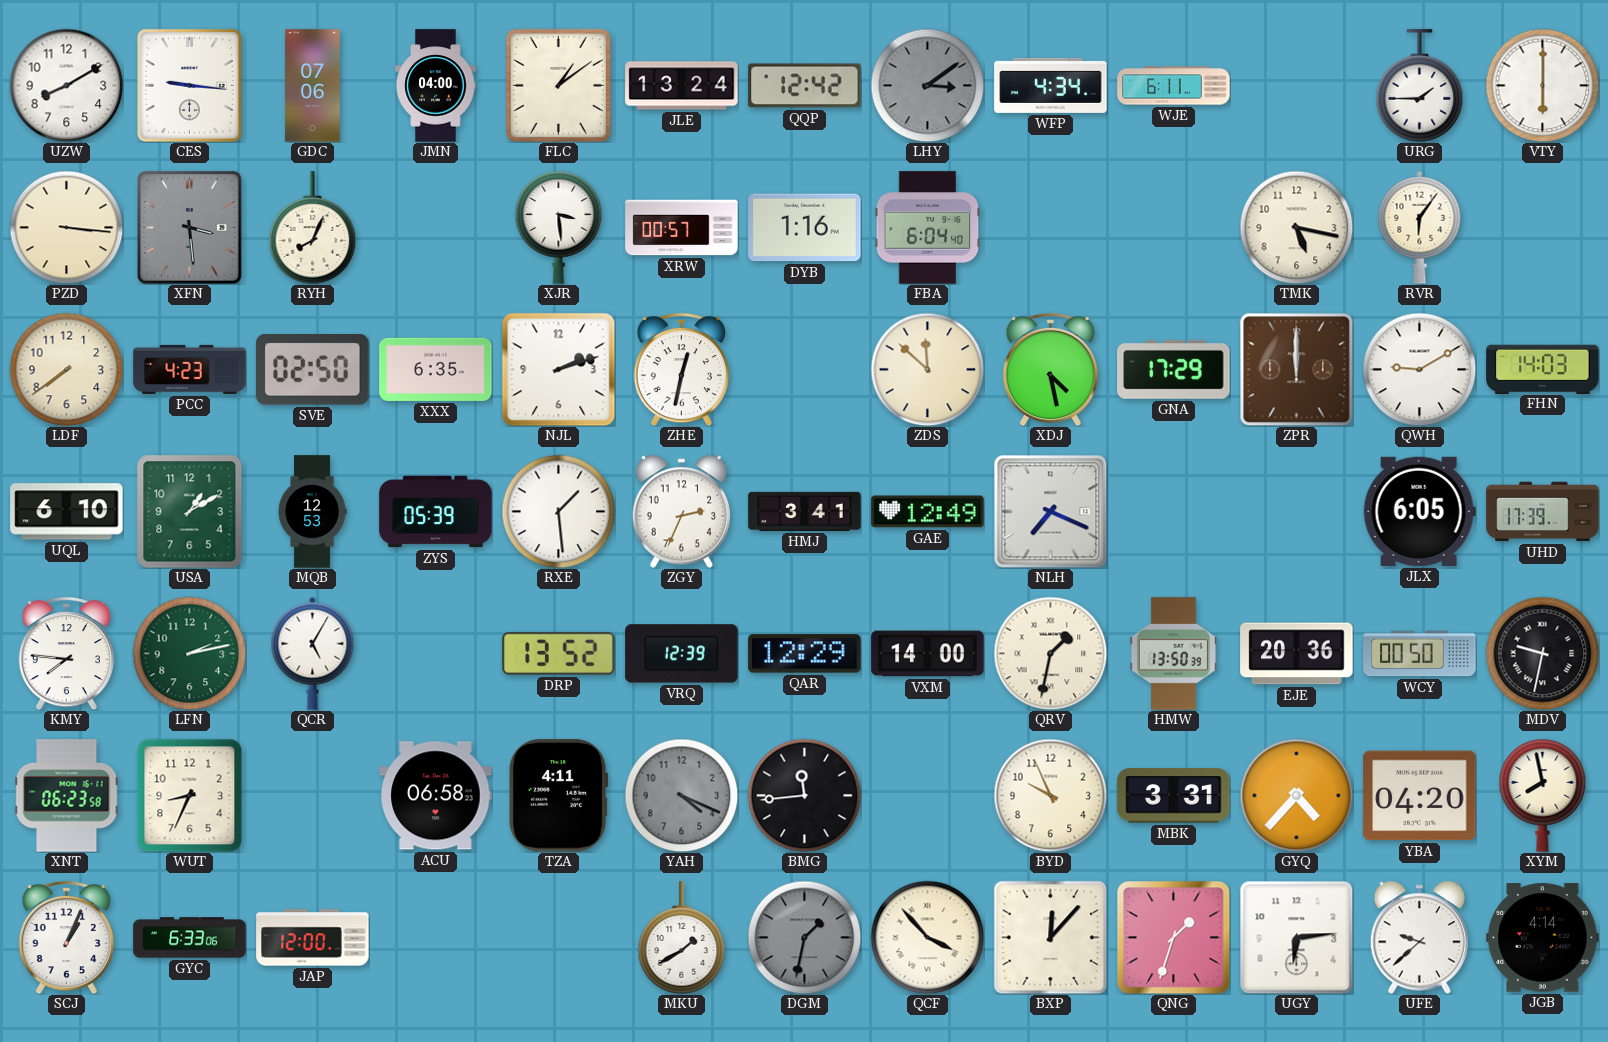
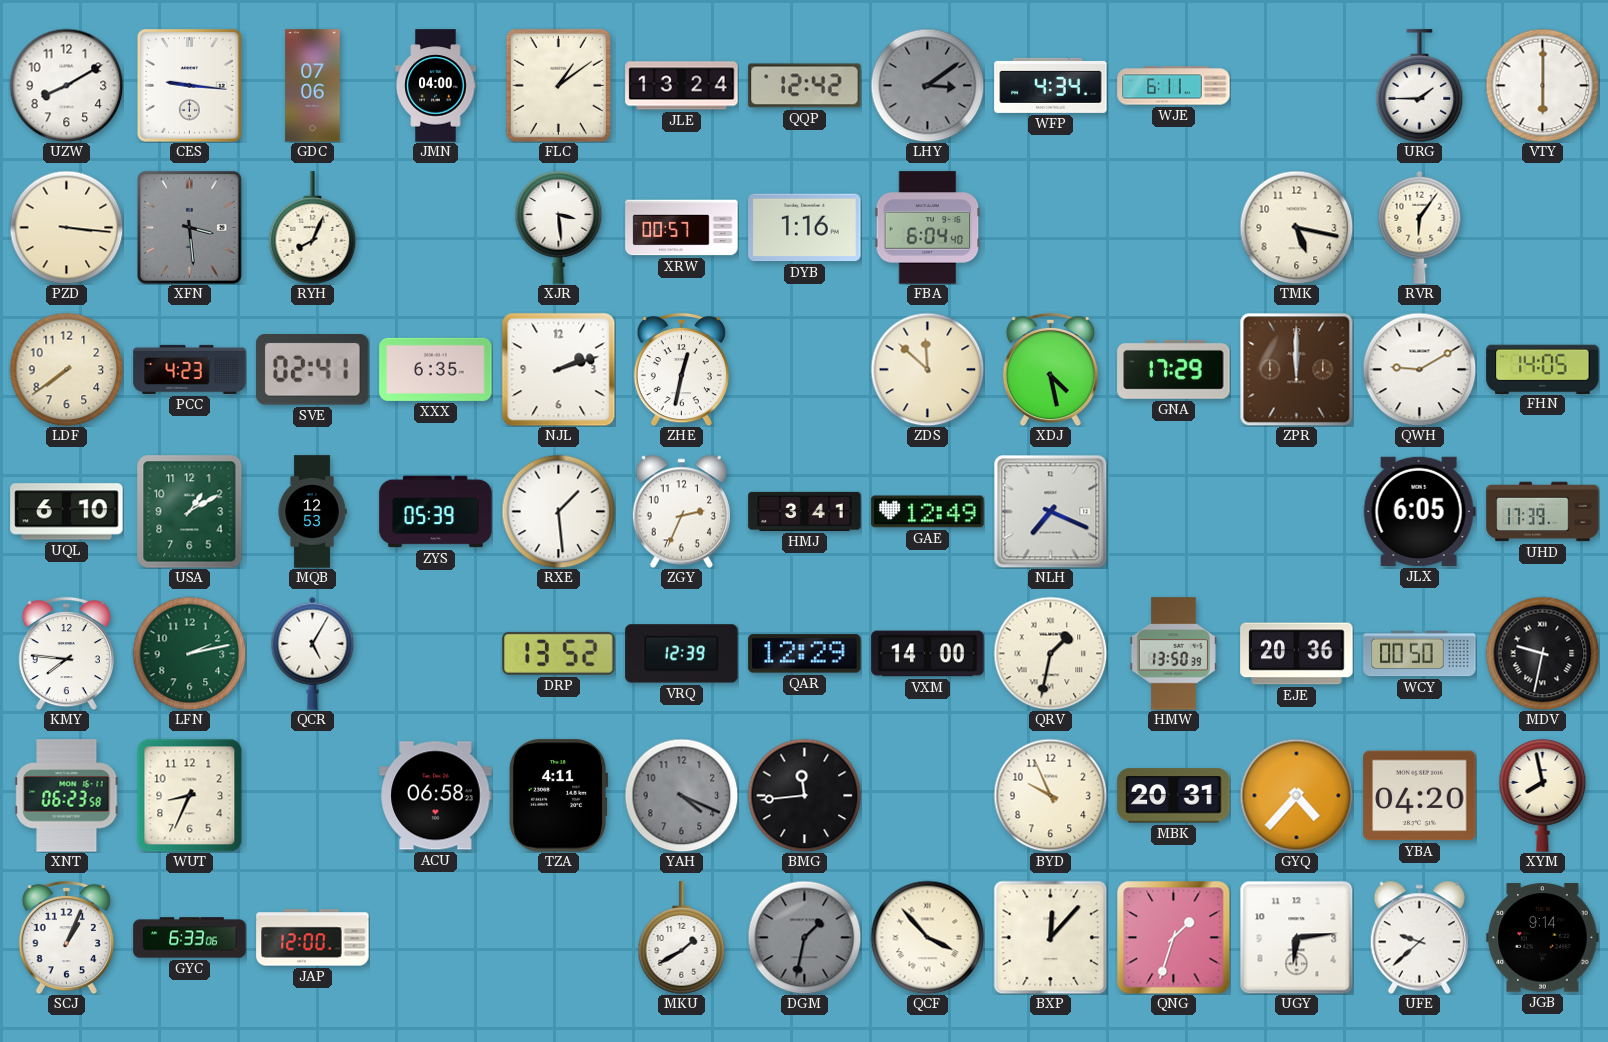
SVE: 02:50 -> 02:41 (313, 370)
FHN: 14:03 -> 14:05 (1543, 369)
MBK: 3:31 -> 20:31 (1174, 796)
JGB: 4:14 -> 9:14 (1543, 938)
